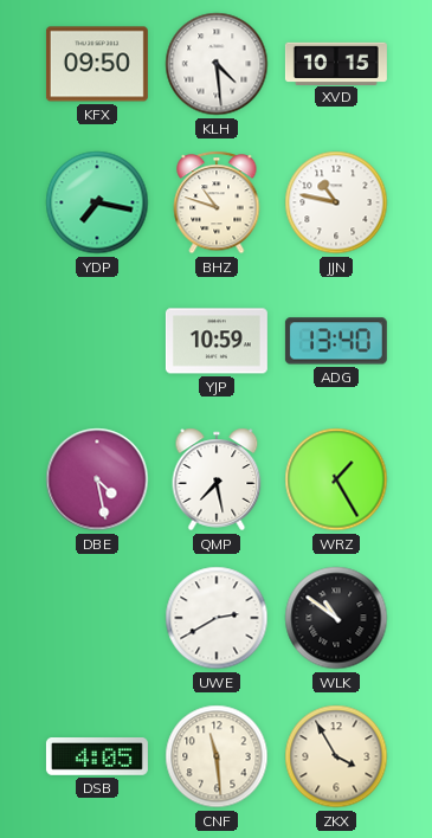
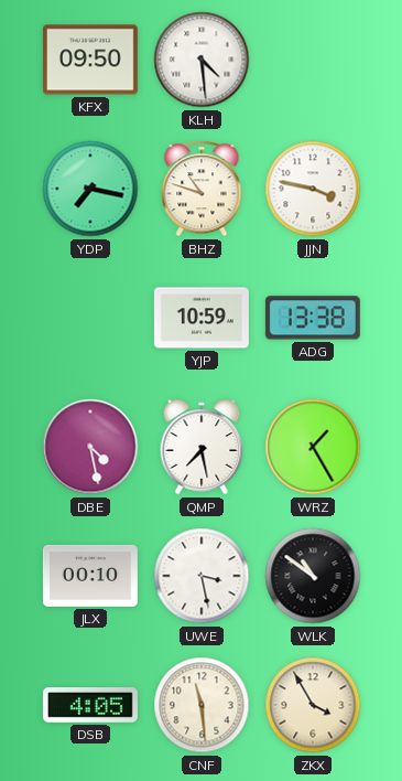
XVD: 10:15 -> none (336, 63)
JJN: 10:47 -> 3:47 (313, 189)
ADG: 13:40 -> 13:38 (313, 318)
JLX: none -> 00:10 (90, 576)
UWE: 2:40 -> 3:28 (202, 576)
